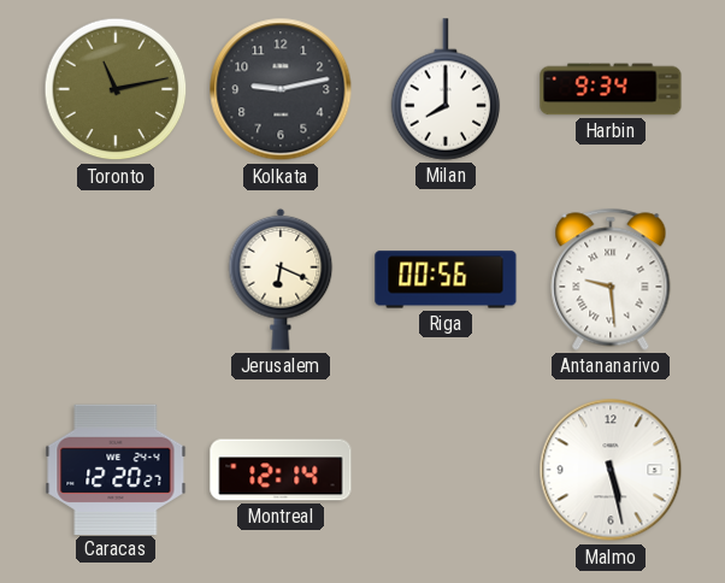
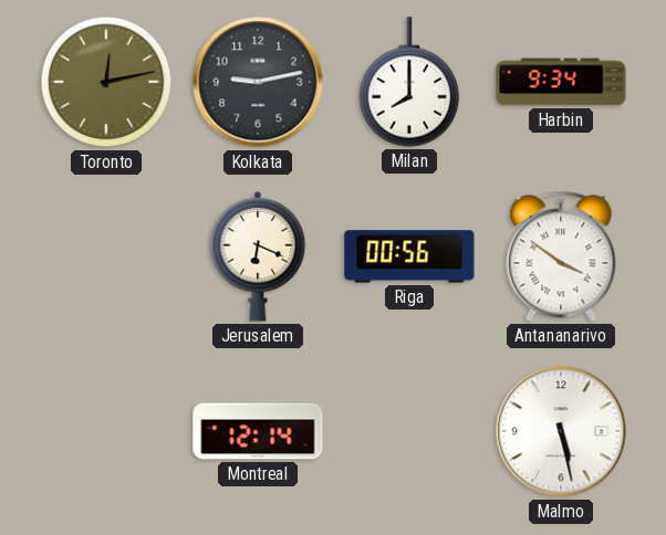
Toronto: 11:13 -> 12:13 (106, 82)
Antananarivo: 9:29 -> 3:51 (561, 256)
Caracas: 12:20 -> none (116, 469)
